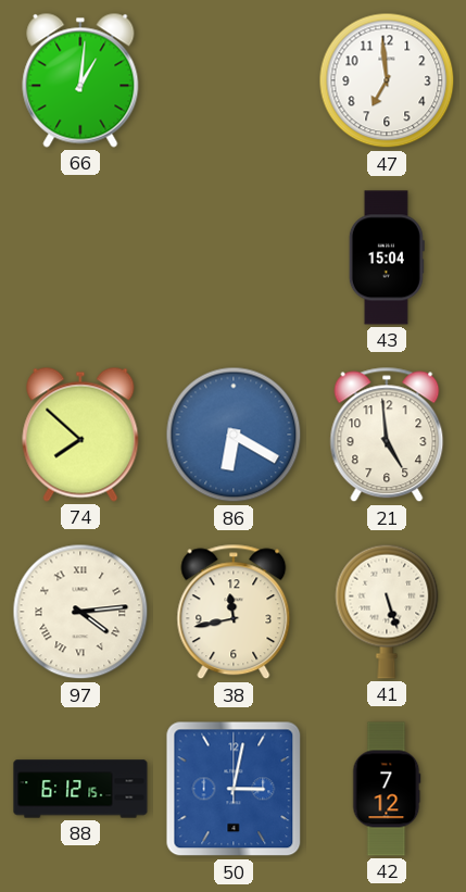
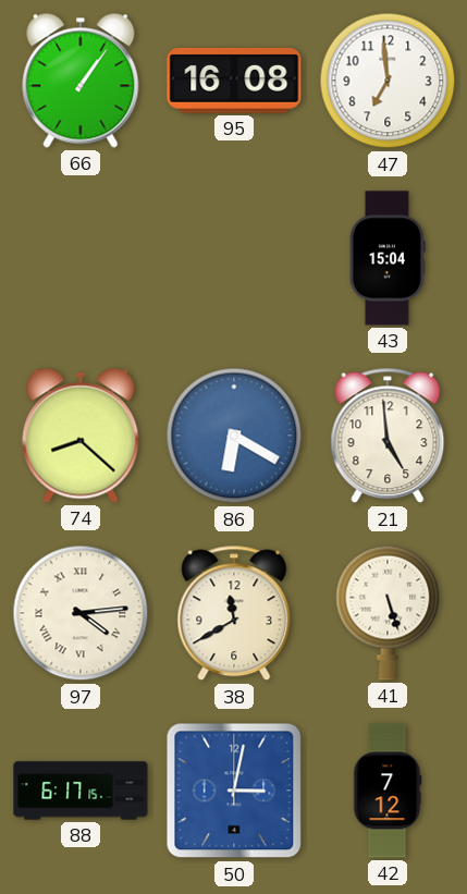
66: 1:01 -> 1:06 (81, 81)
95: none -> 16:08 (234, 82)
74: 7:52 -> 8:22 (81, 436)
38: 11:43 -> 11:40 (234, 613)
88: 6:12 -> 6:17 (81, 791)
